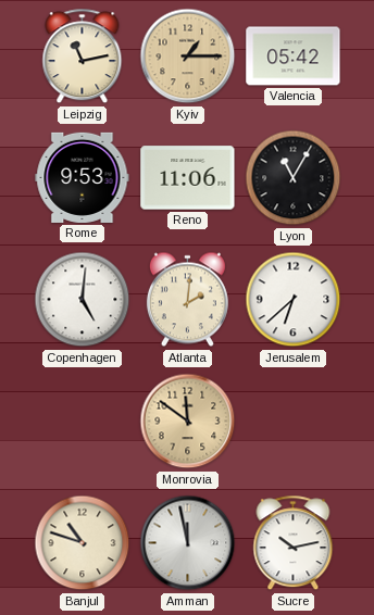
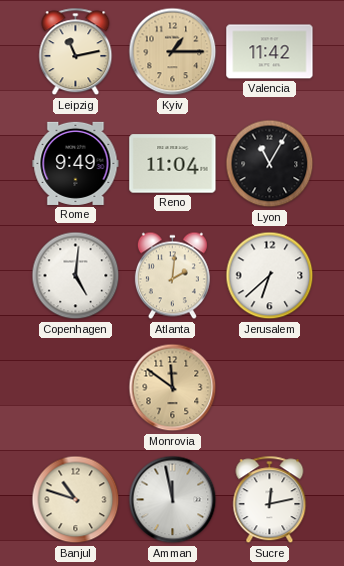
Valencia: 05:42 -> 11:42 (270, 52)
Rome: 9:53 -> 9:49 (76, 163)
Reno: 11:06 -> 11:04 (173, 164)
Sucre: 10:13 -> 12:13 (270, 500)
